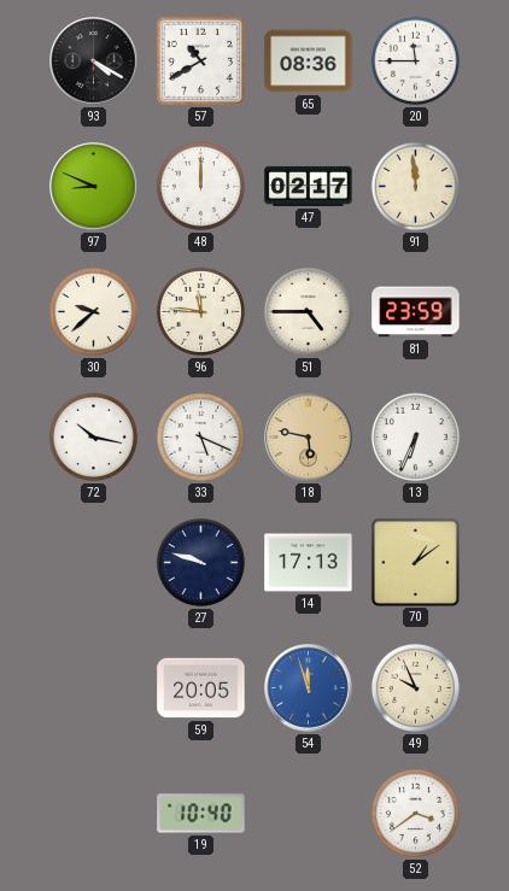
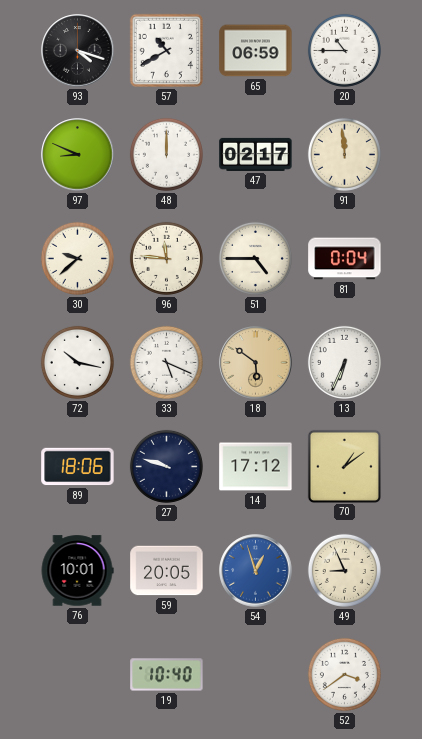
93: 4:20 -> 4:18 (78, 51)
65: 08:36 -> 06:59 (256, 51)
20: 11:45 -> 10:45 (344, 50)
81: 23:59 -> 0:04 (345, 259)
18: 5:47 -> 5:51 (256, 363)
89: none -> 18:06 (78, 467)
14: 17:13 -> 17:12 (256, 467)
76: none -> 10:01 (77, 571)
54: 11:57 -> 12:57 (256, 571)
49: 9:56 -> 8:56 (344, 570)
